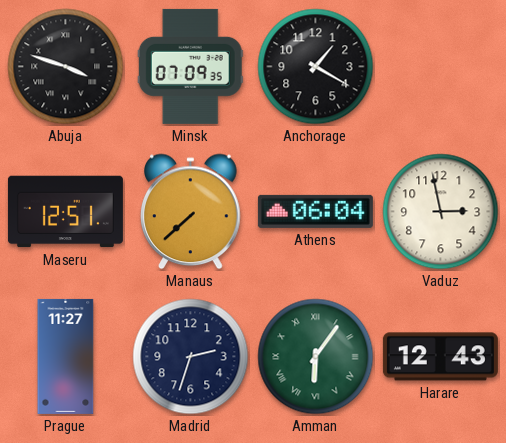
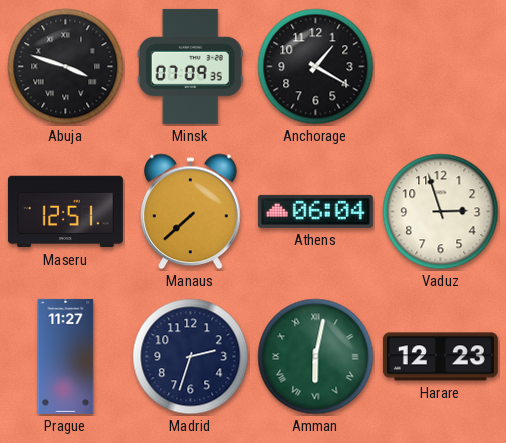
Vaduz: 2:58 -> 2:57 (441, 212)
Amman: 6:06 -> 6:02 (316, 357)
Harare: 12:43 -> 12:23 (440, 357)
